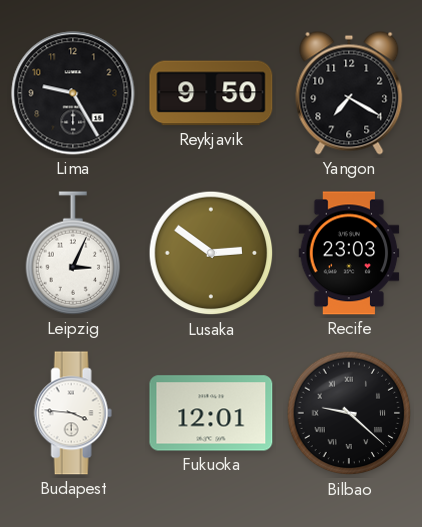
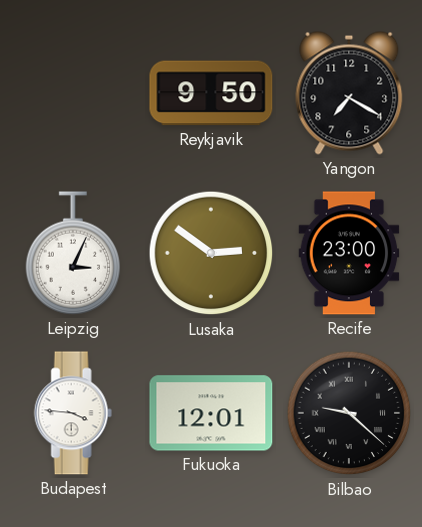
Lima: 9:25 -> none (73, 93)
Recife: 23:03 -> 23:00 (349, 253)
